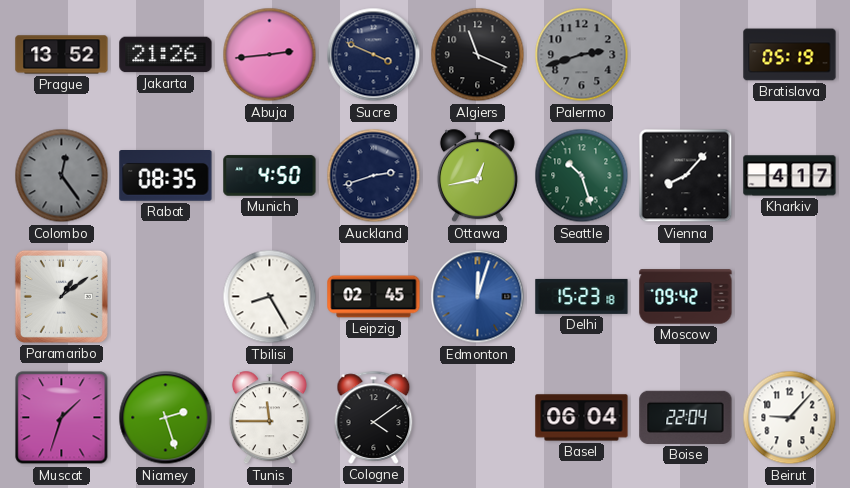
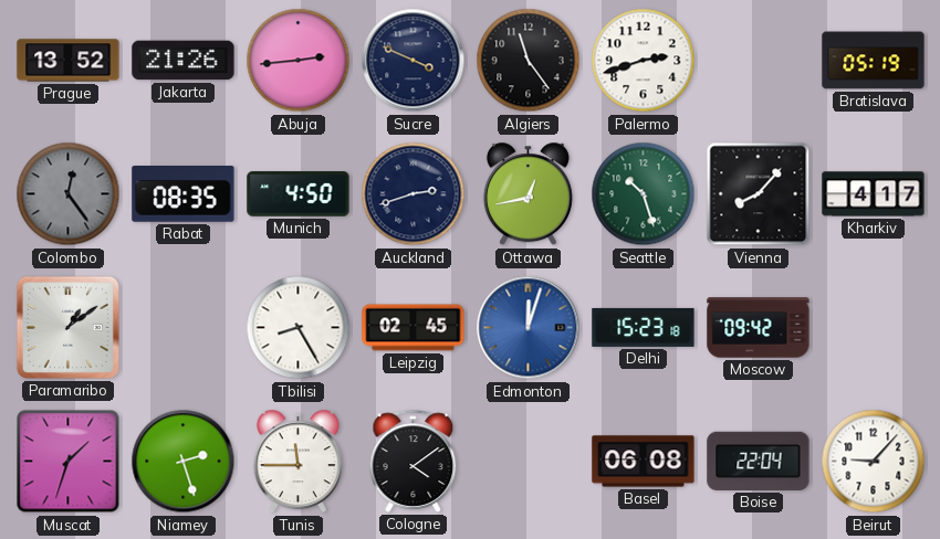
Algiers: 11:19 -> 11:24 (529, 61)
Palermo dial: grey -> white (644, 61)
Basel: 06:04 -> 06:08 (644, 462)
